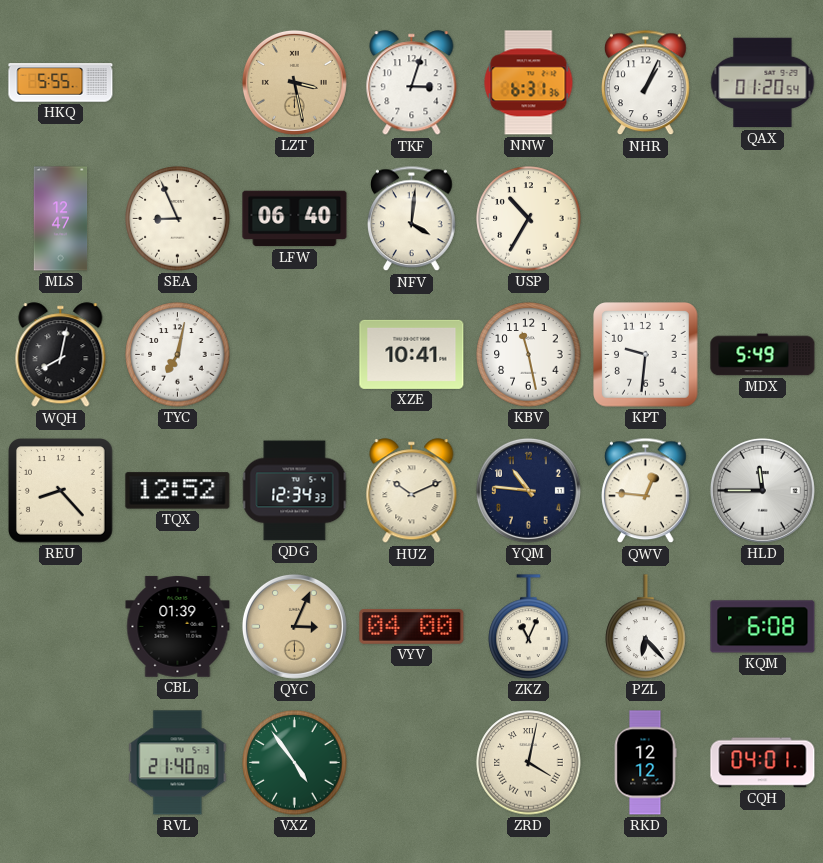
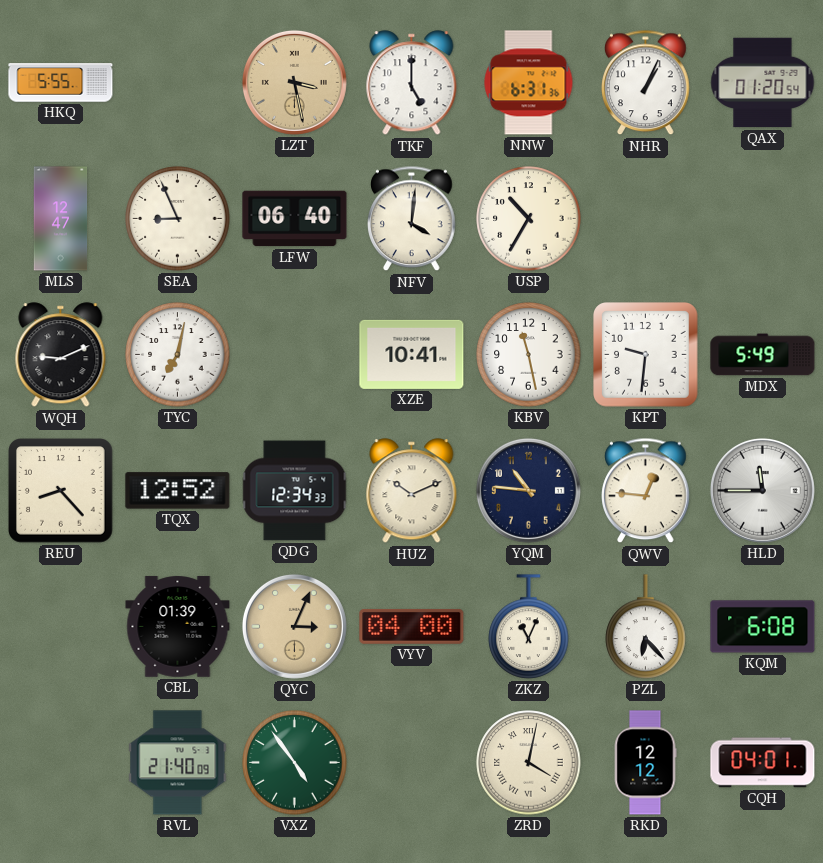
TKF: 3:03 -> 5:00 (412, 83)
WQH: 8:02 -> 9:11 (61, 355)
